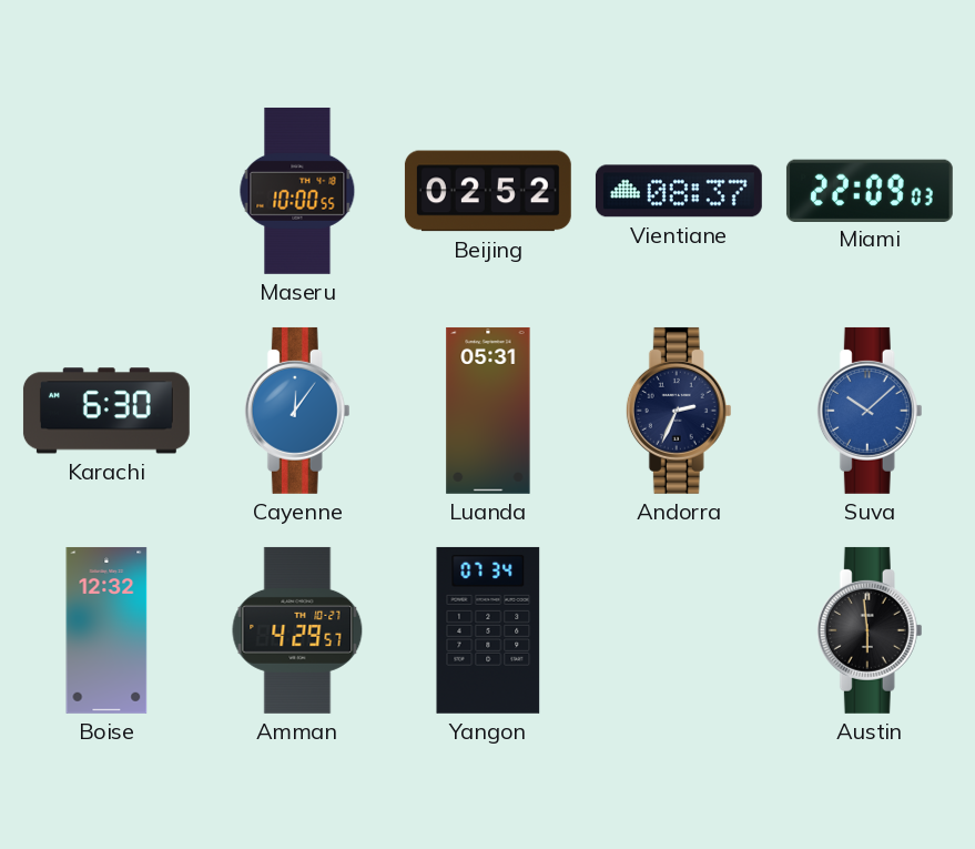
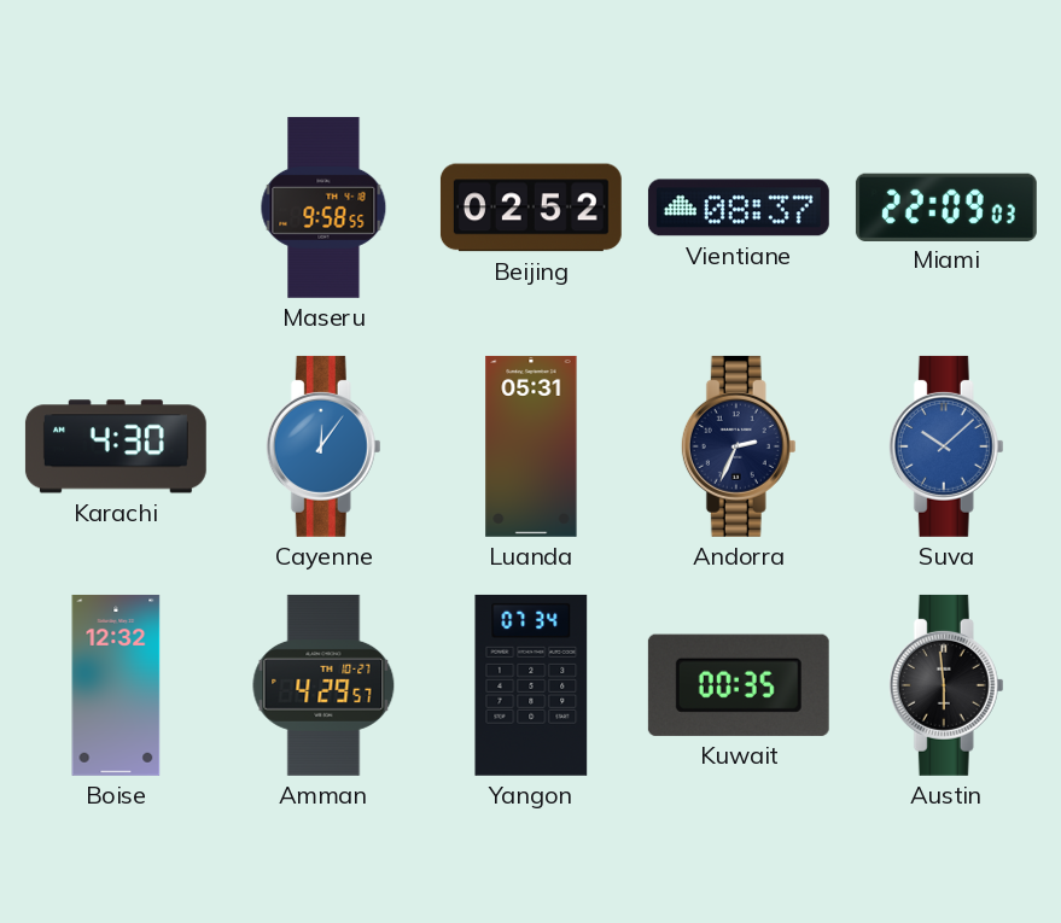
Maseru: 10:00 -> 9:58 (323, 208)
Karachi: 6:30 -> 4:30 (116, 446)
Kuwait: none -> 00:35 (739, 685)
